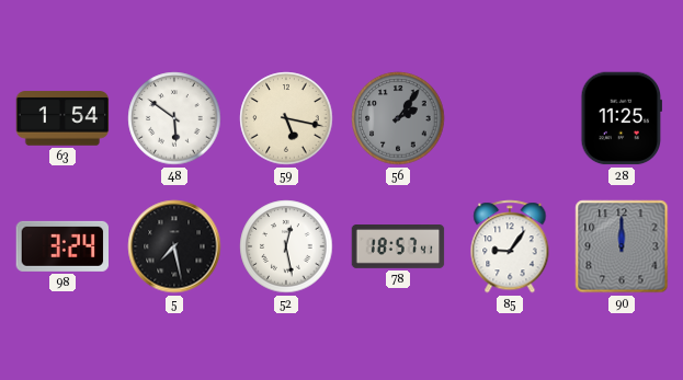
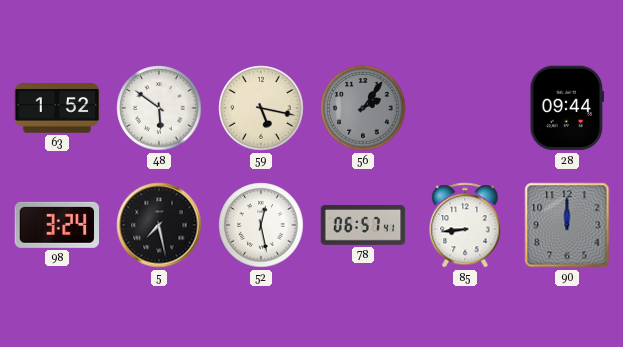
63: 1:54 -> 1:52 (57, 108)
28: 11:25 -> 09:44 (567, 108)
78: 18:57 -> 06:57 (363, 226)
85: 9:06 -> 8:44 (465, 225)
